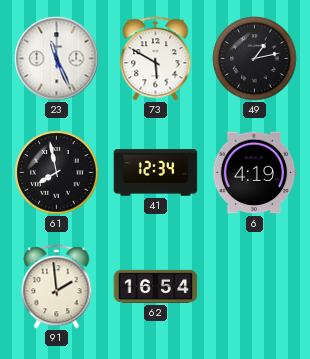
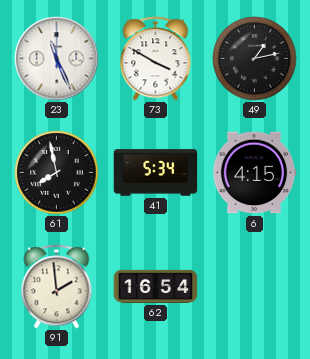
73: 5:50 -> 3:50 (156, 59)
41: 12:34 -> 5:34 (156, 173)
6: 4:19 -> 4:15 (254, 173)
